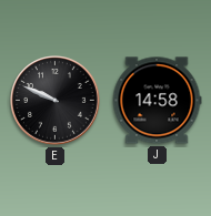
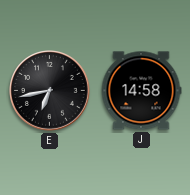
E: 9:49 -> 6:43 (50, 91)
